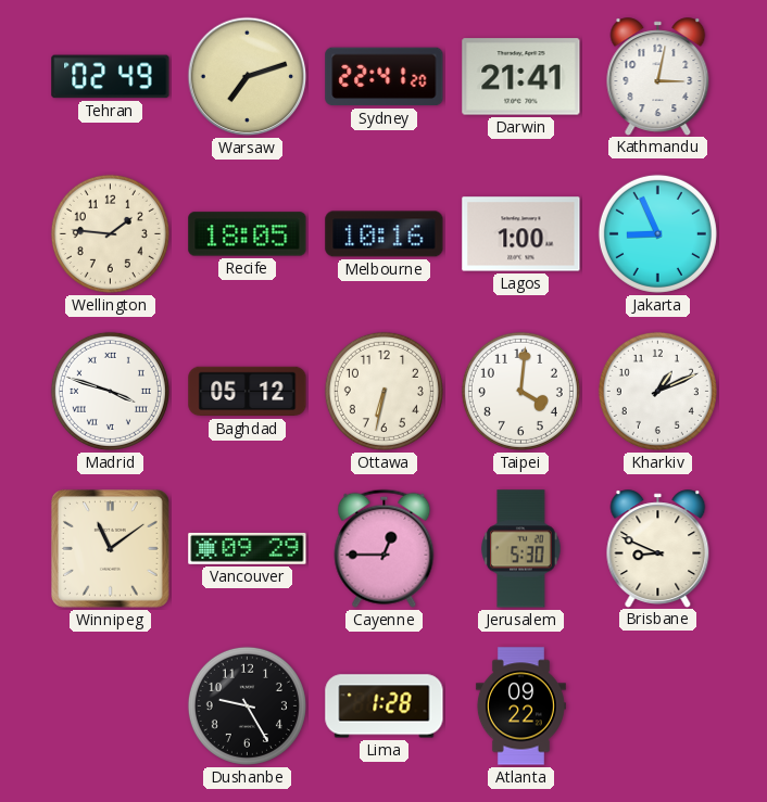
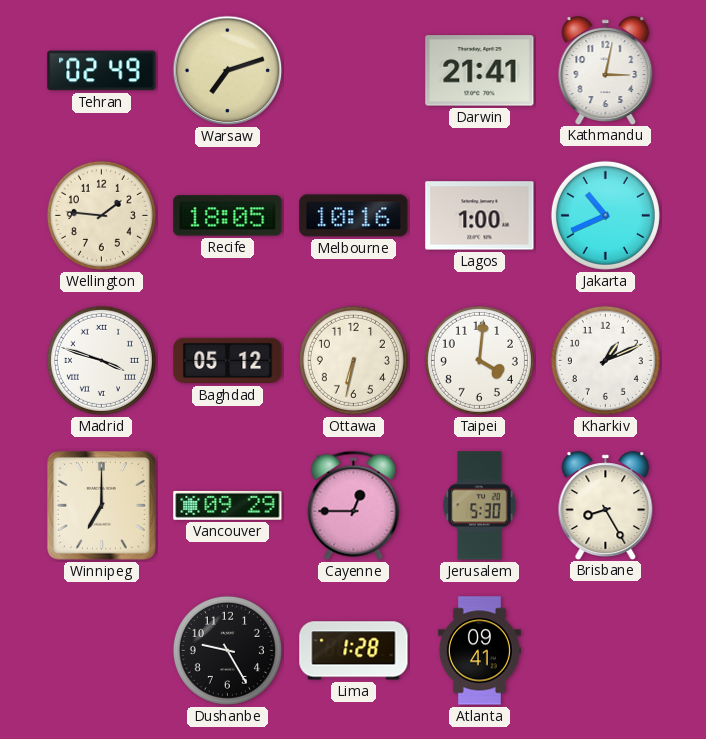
Sydney: 22:41 -> none (385, 77)
Jakarta: 8:56 -> 10:41 (605, 215)
Winnipeg: 11:09 -> 7:00 (101, 505)
Brisbane: 8:49 -> 8:25 (606, 505)
Atlanta: 09:22 -> 09:41 (479, 651)
